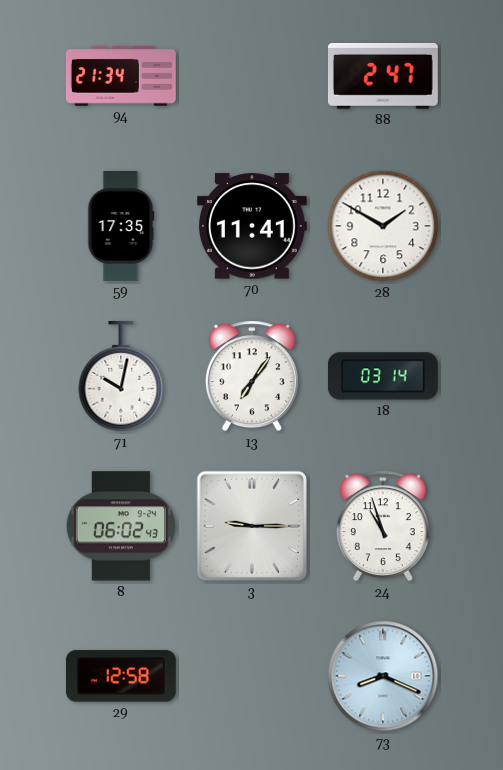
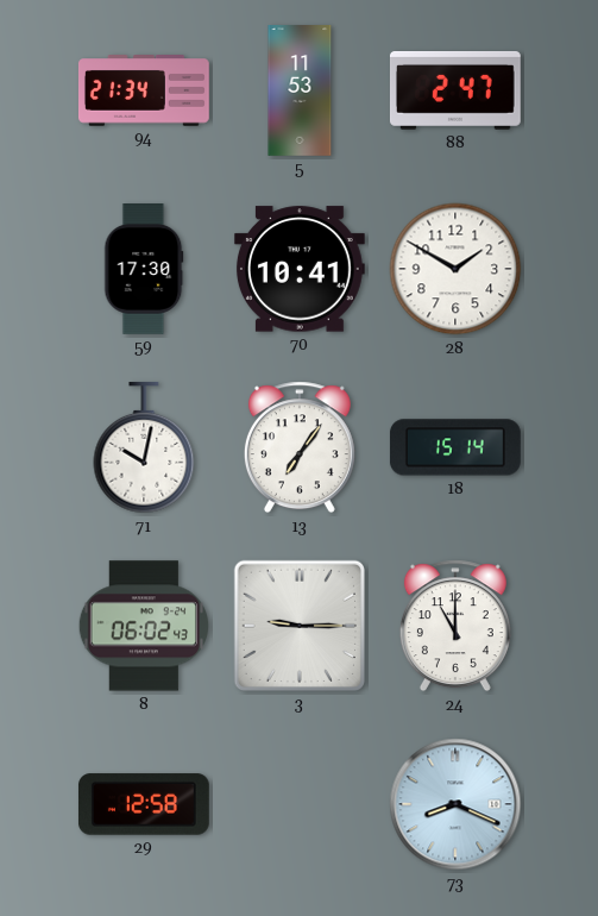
5: none -> 11:53 (300, 92)
59: 17:35 -> 17:30 (144, 270)
70: 11:41 -> 10:41 (300, 269)
18: 03:14 -> 15:14 (455, 447)
24: 10:57 -> 11:00 (455, 626)
